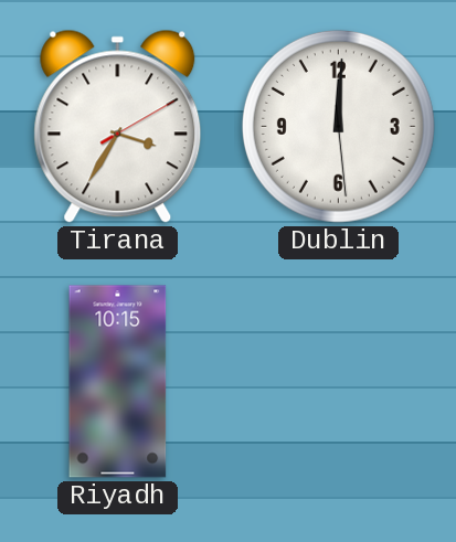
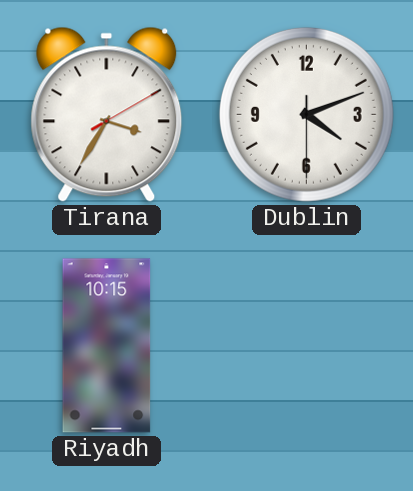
Dublin: 12:00 -> 4:11 (306, 114)
